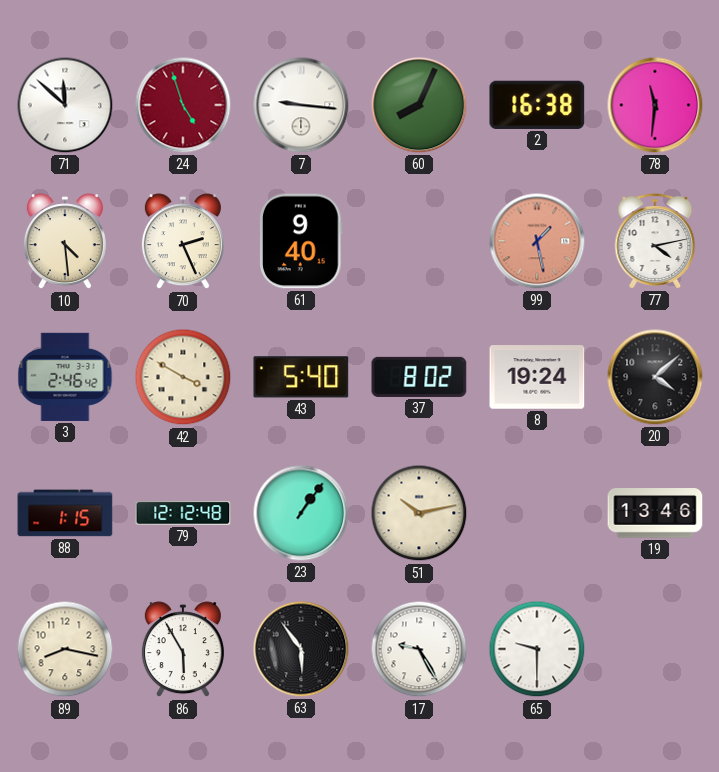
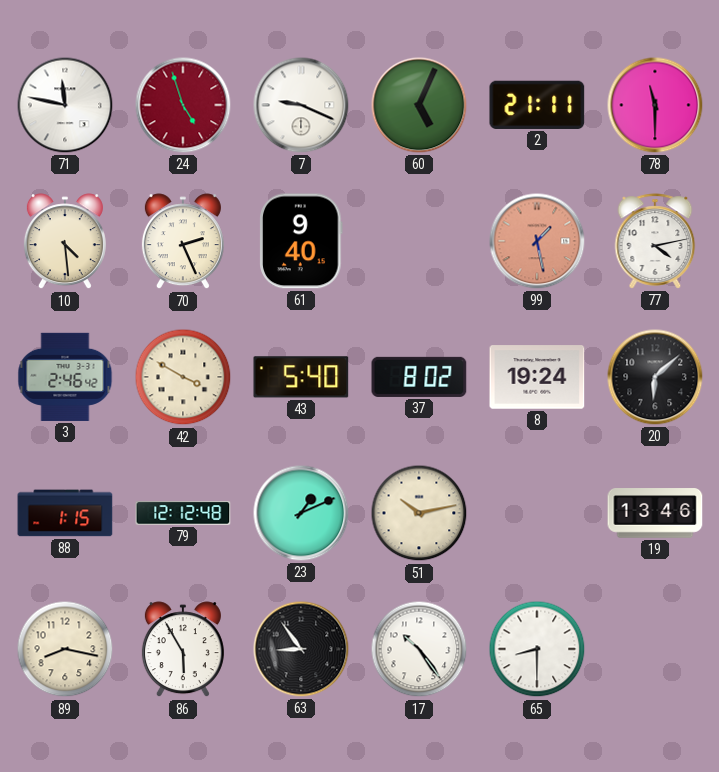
71: 11:52 -> 11:47 (65, 105)
7: 9:16 -> 9:19 (301, 105)
60: 8:04 -> 5:04 (419, 105)
2: 16:38 -> 21:11 (537, 105)
78: 11:31 -> 11:30 (655, 105)
20: 4:08 -> 6:08 (655, 377)
23: 1:06 -> 1:11 (301, 513)
63: 5:54 -> 8:54 (301, 649)
17: 9:25 -> 10:24 (419, 649)
65: 9:30 -> 8:30 (537, 649)
